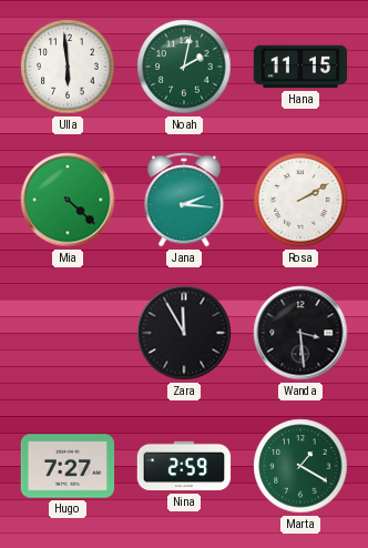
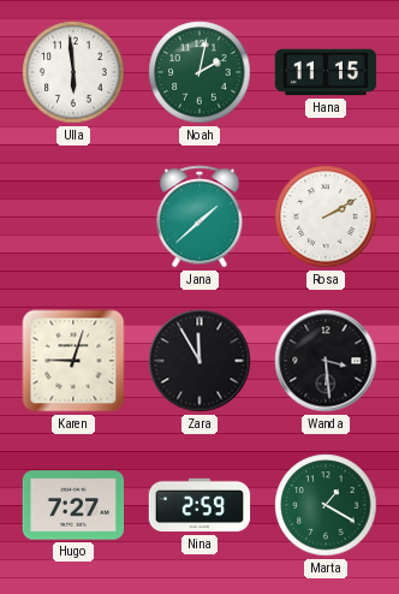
Mia: 4:22 -> none (68, 200)
Jana: 2:16 -> 1:38 (199, 216)
Karen: none -> 9:03 (73, 361)
